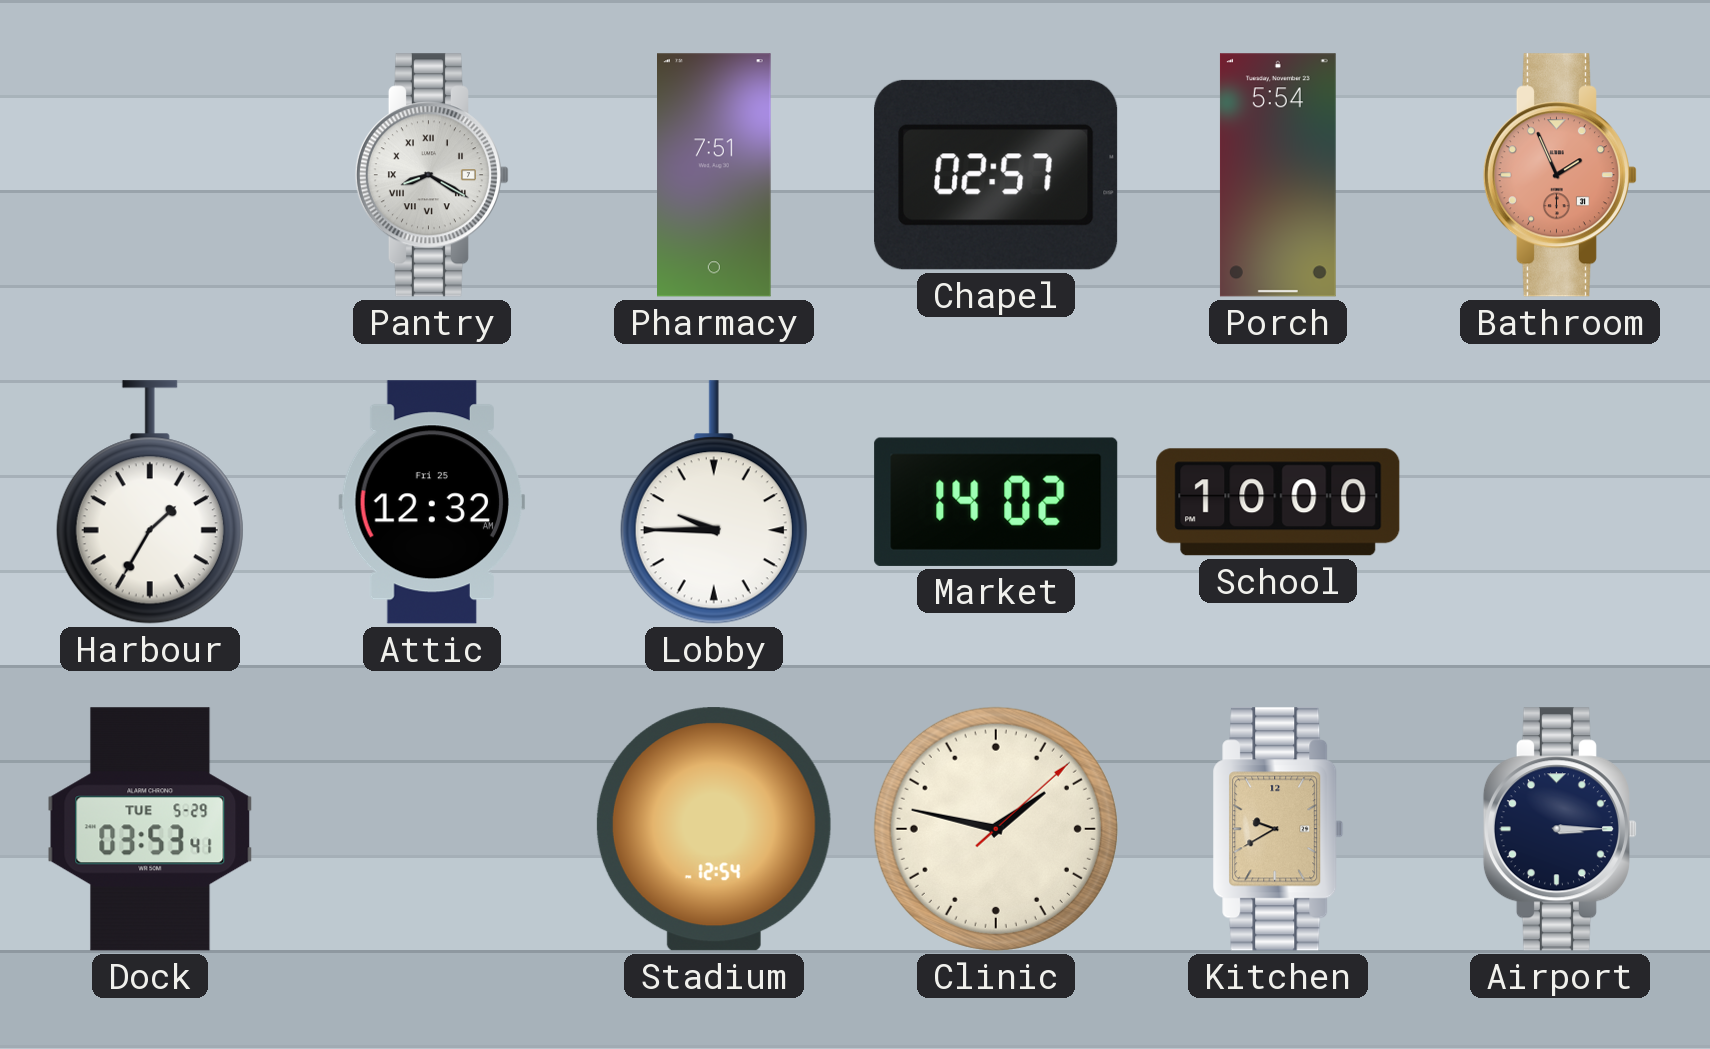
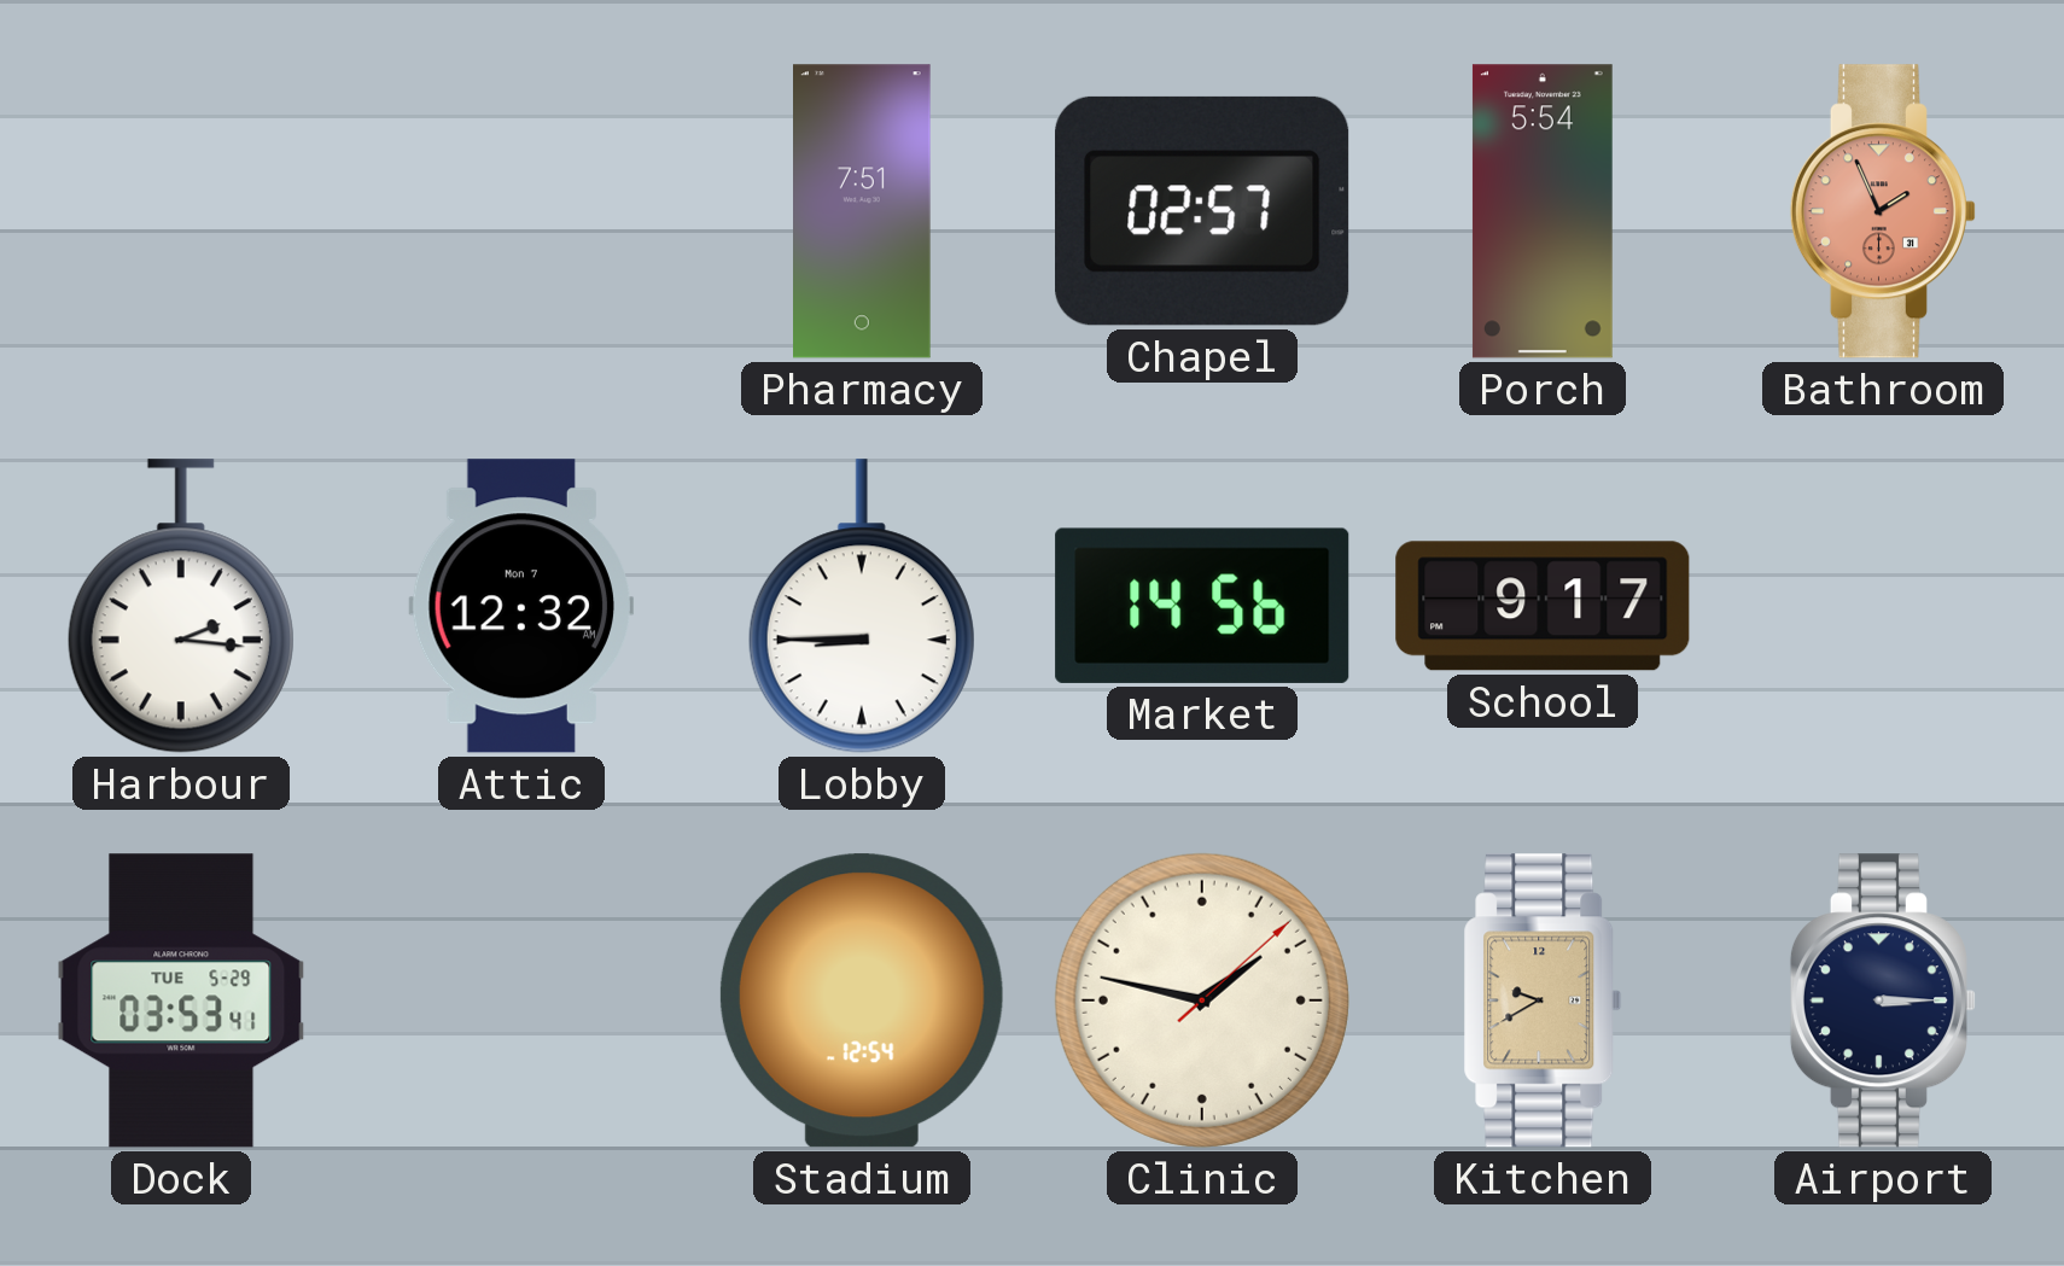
Pantry: 8:20 -> none (432, 175)
Harbour: 1:35 -> 2:16 (181, 606)
Attic date: Fri 25 -> Mon 7 (521, 606)
Lobby: 9:45 -> 8:45 (862, 606)
Market: 14:02 -> 14:56 (1202, 606)
School: 10:00 -> 9:17 (1543, 606)
